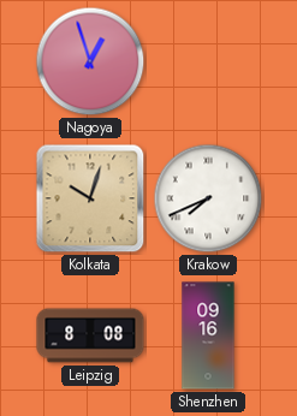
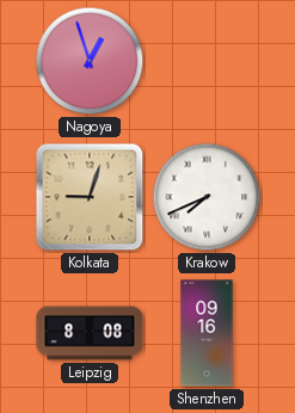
Kolkata: 10:03 -> 9:03 (90, 197)
